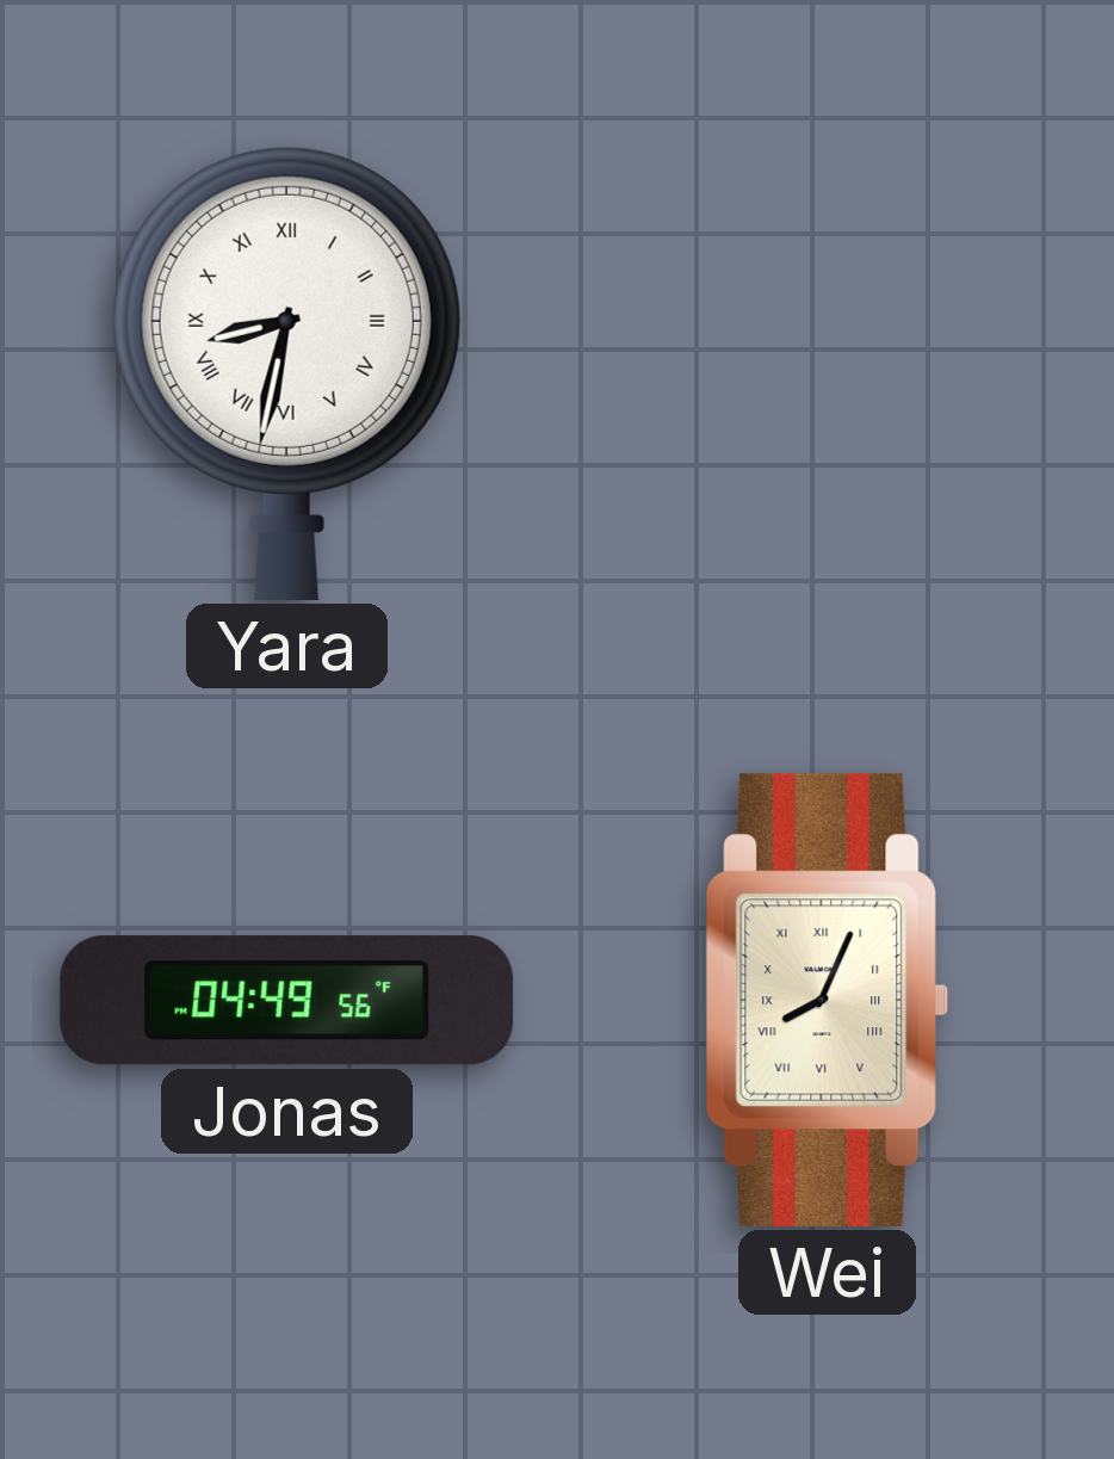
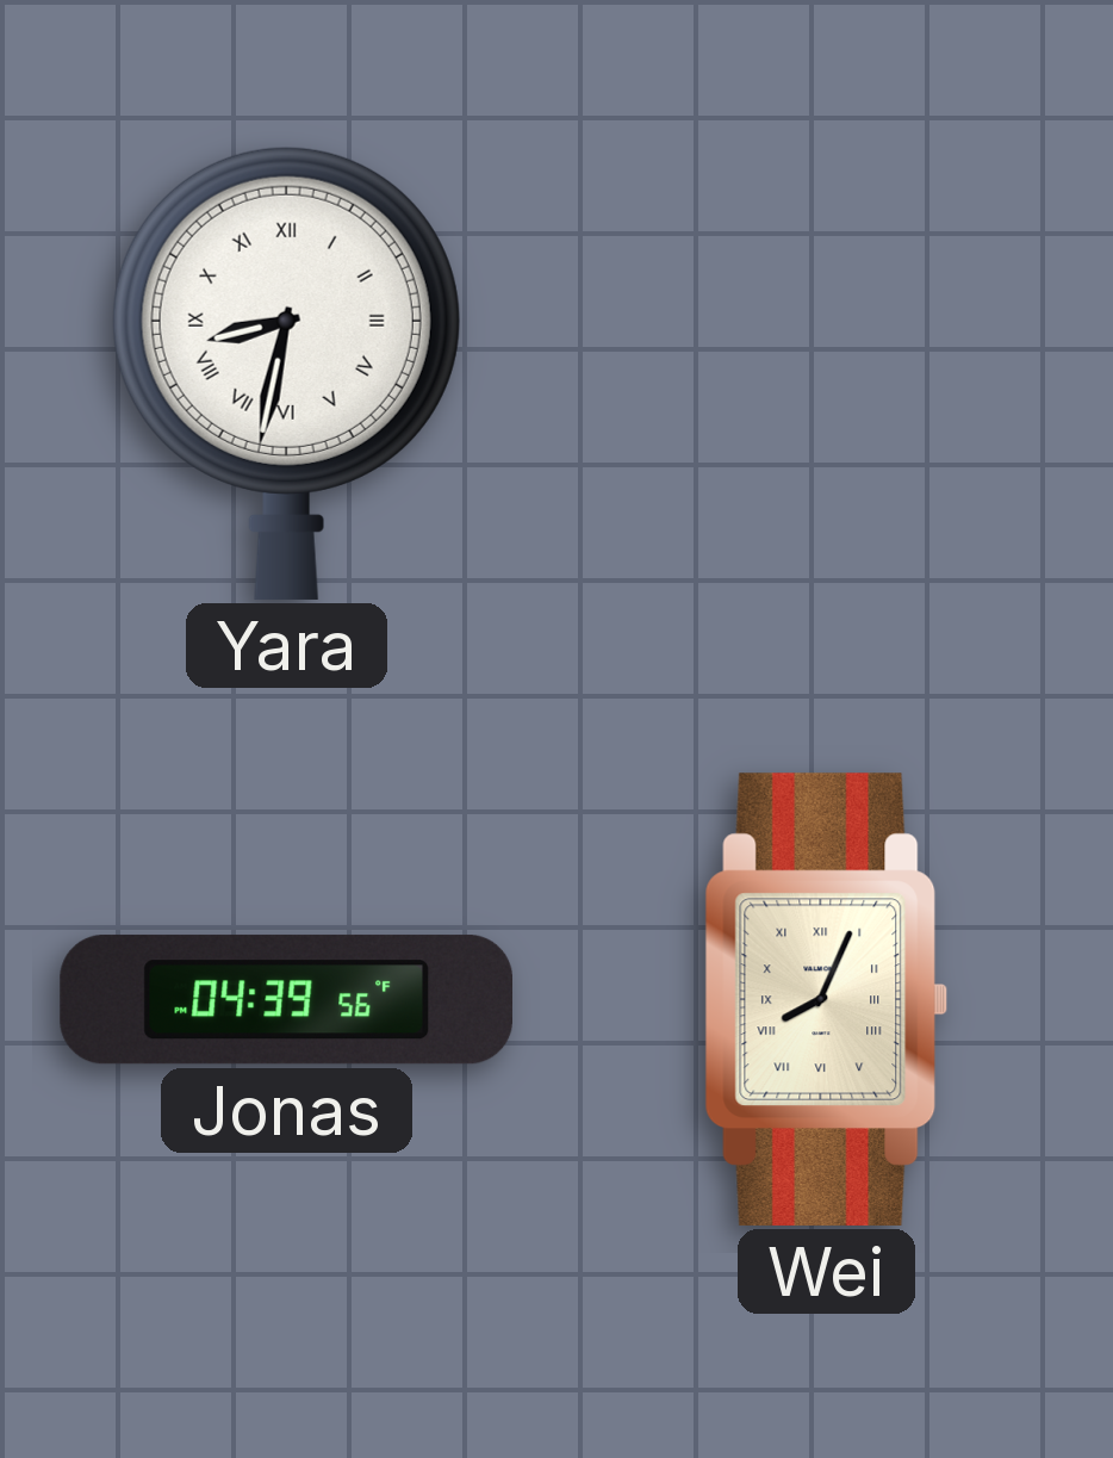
Jonas: 04:49 -> 04:39 (286, 1000)
